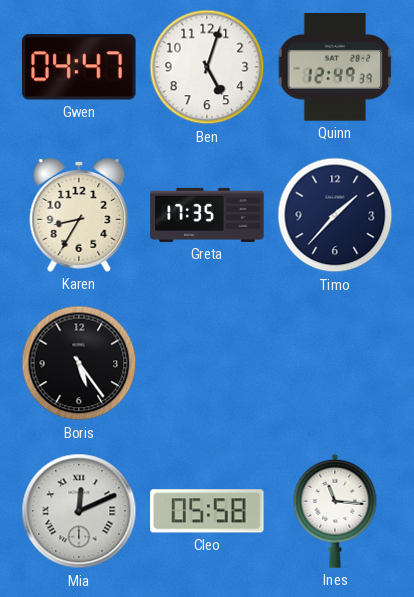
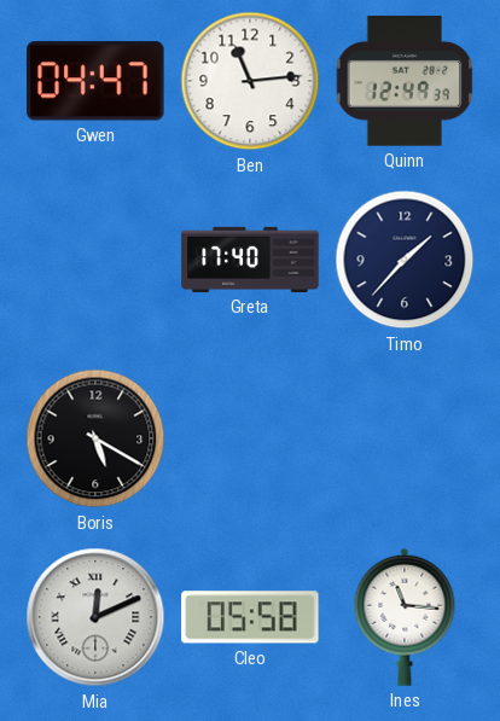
Ben: 5:03 -> 11:14 (250, 81)
Karen: 8:35 -> none (79, 215)
Greta: 17:35 -> 17:40 (250, 260)
Boris: 5:24 -> 5:20 (95, 438)
